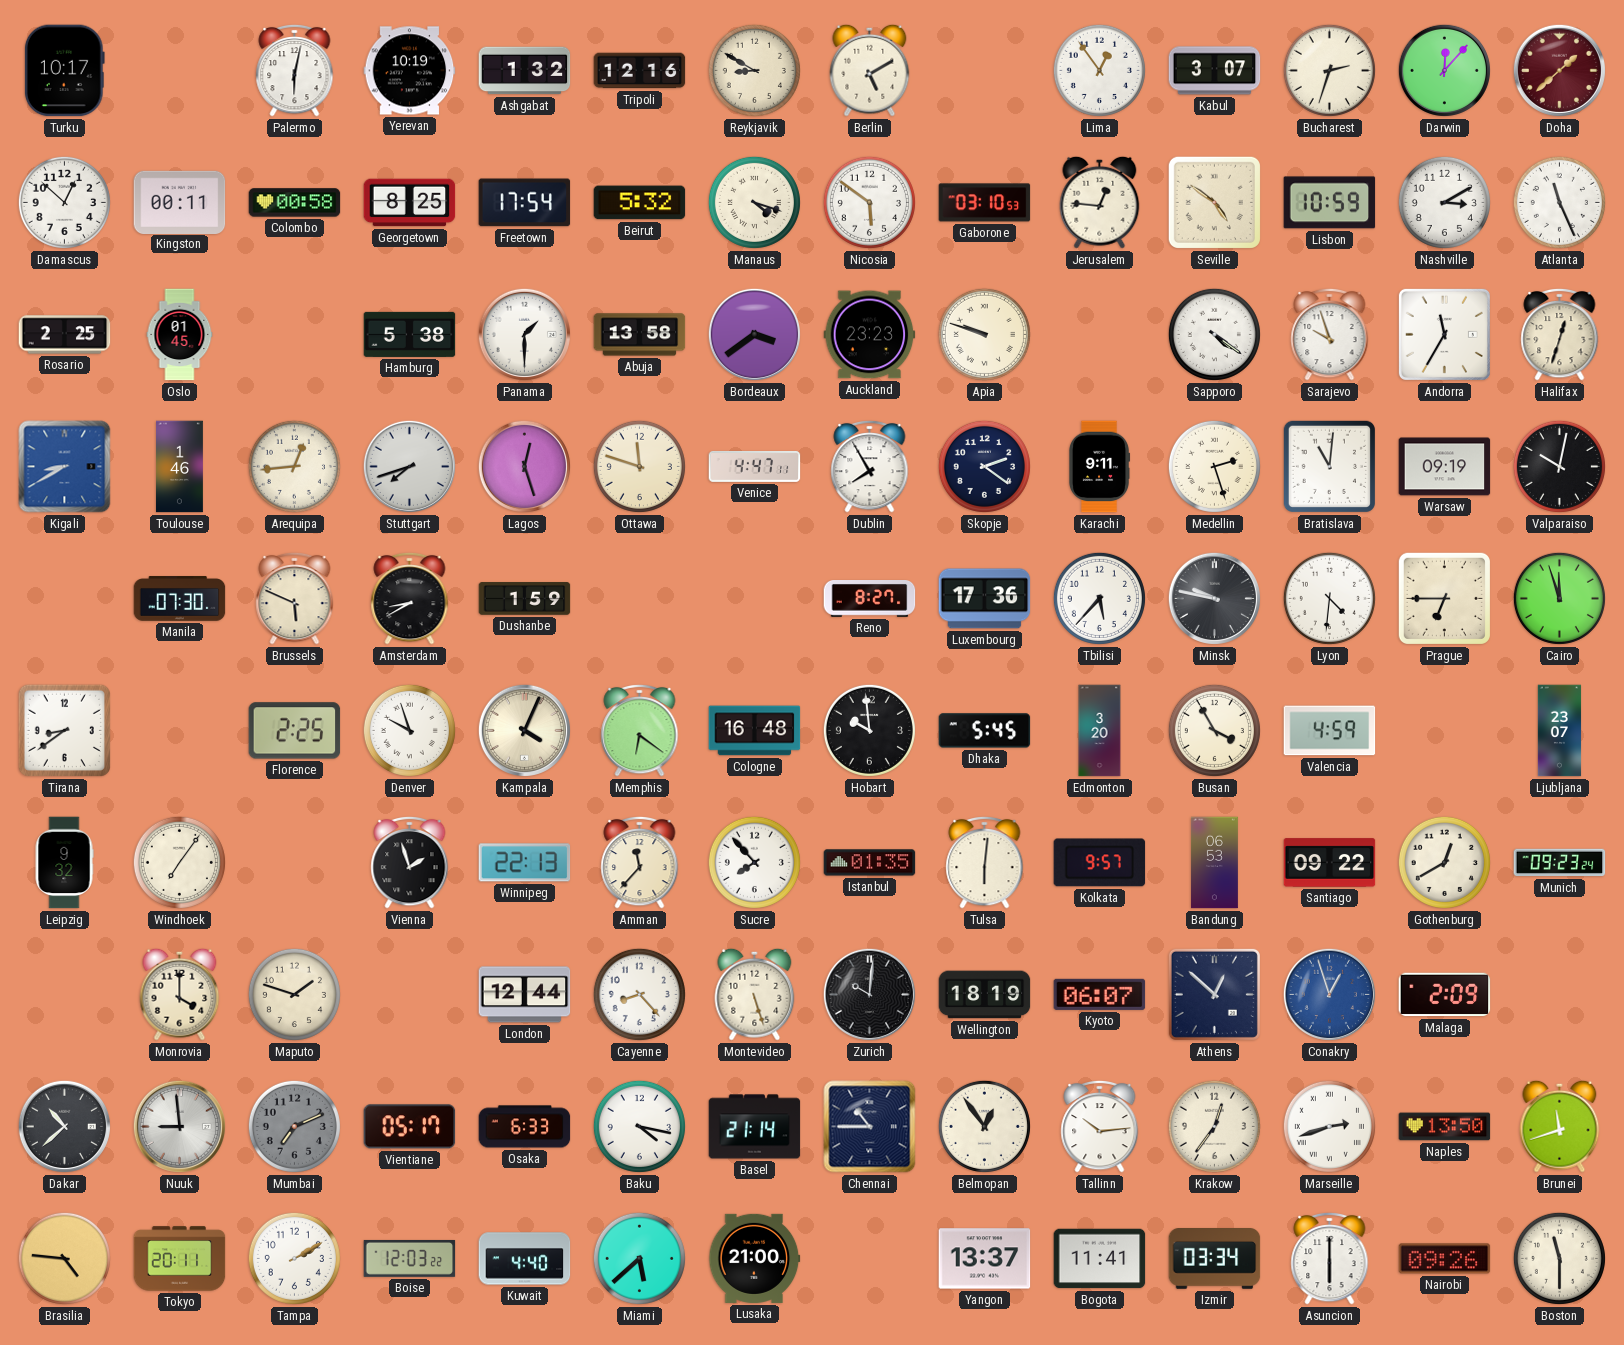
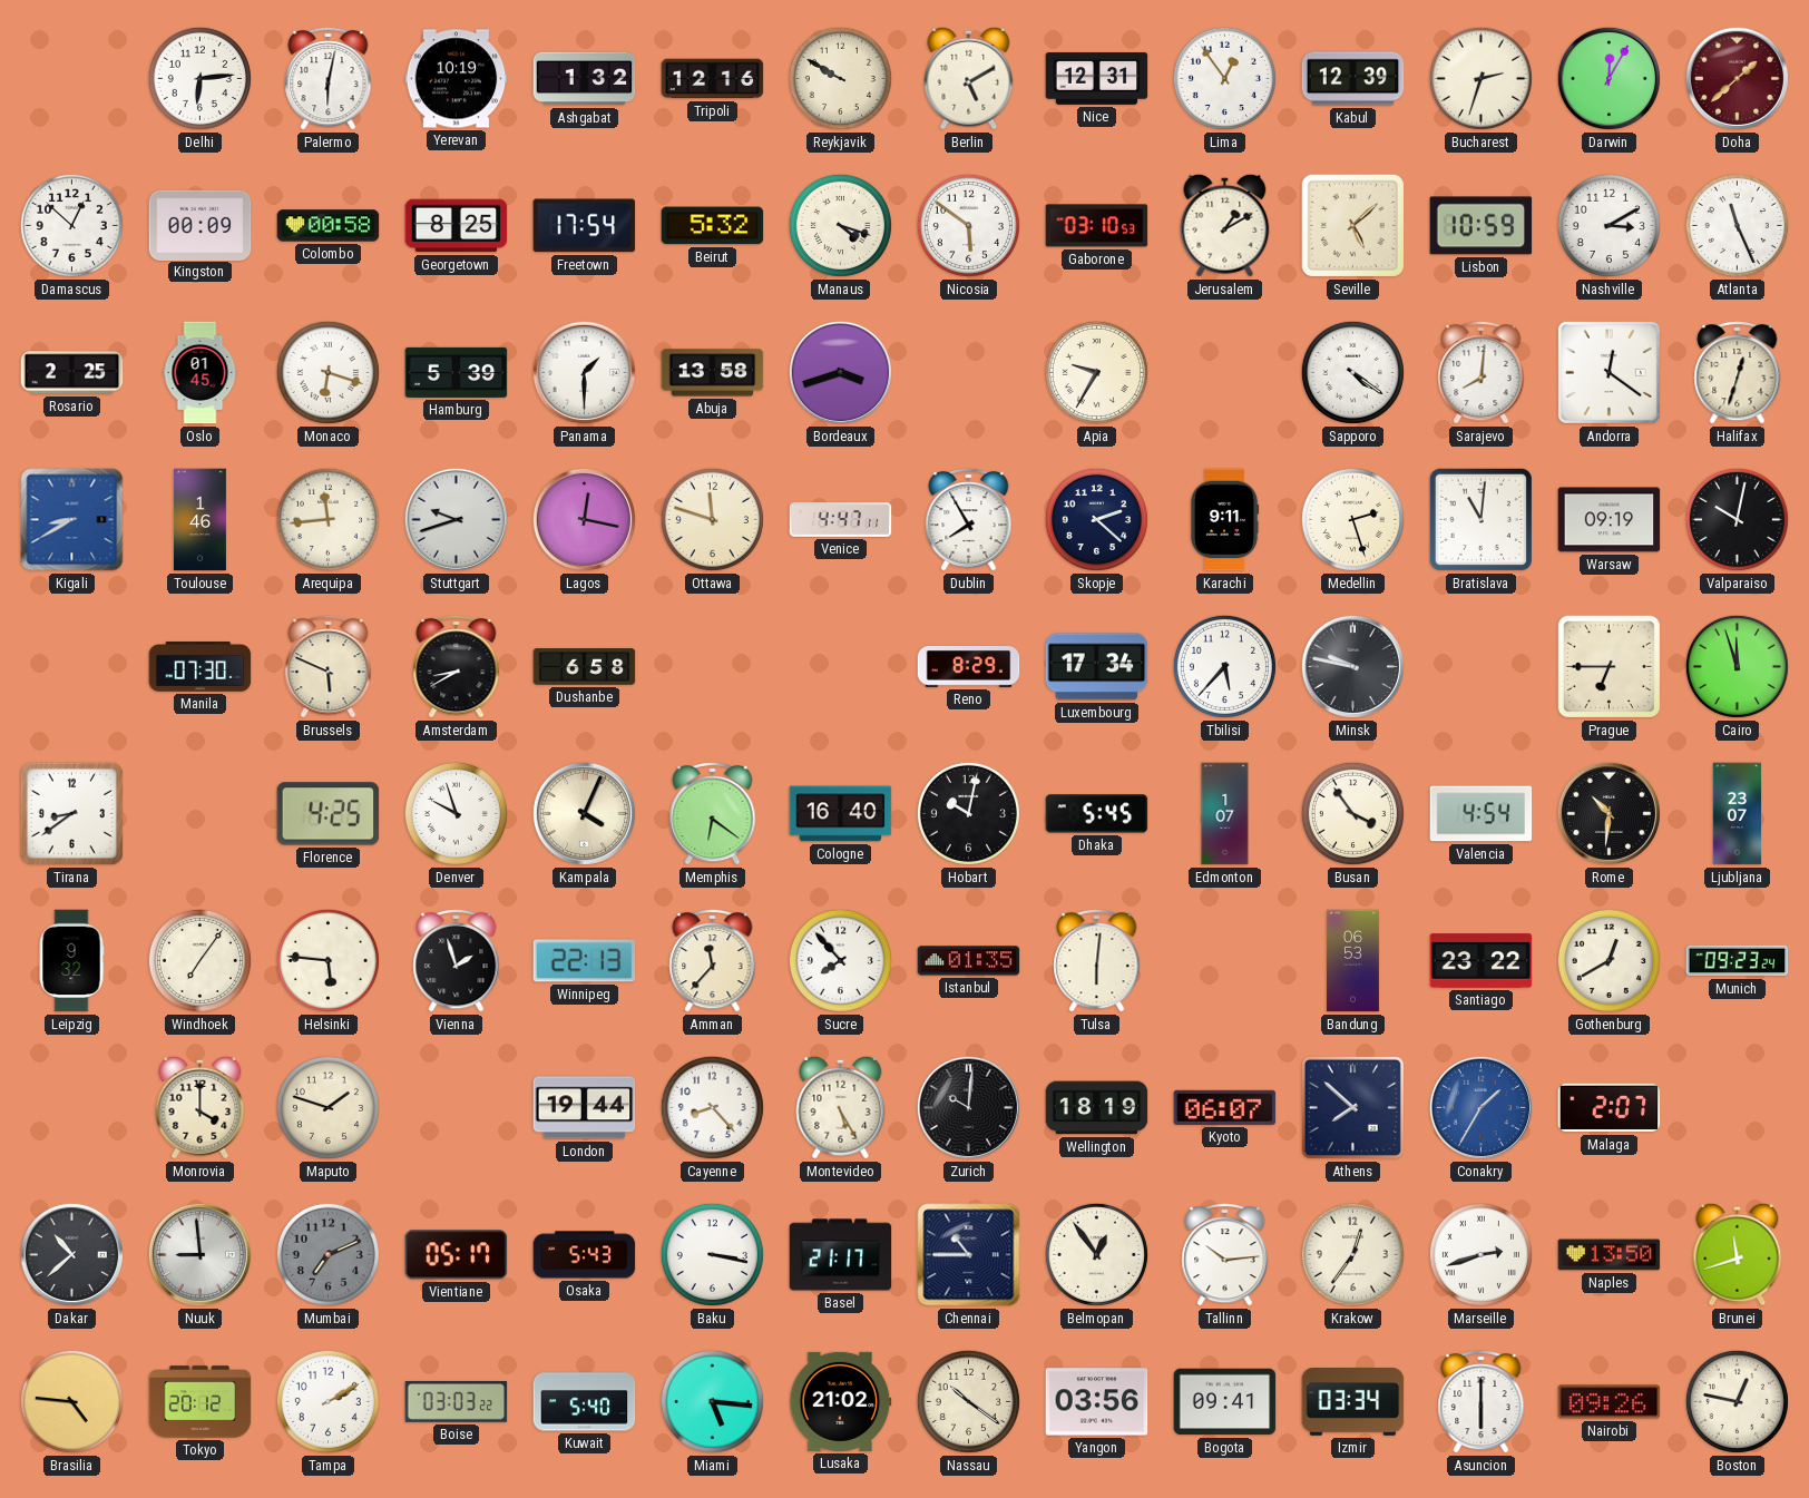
Turku: 10:17 -> none (64, 71)
Delhi: none -> 6:14 (199, 78)
Reykjavik: 8:50 -> 9:50 (840, 78)
Nice: none -> 12:31 (1097, 79)
Kabul: 3:07 -> 12:39 (1353, 79)
Darwin: 12:07 -> 12:05 (1608, 78)
Kingston: 00:11 -> 00:09 (201, 225)
Jerusalem: 12:46 -> 1:10 (1225, 225)
Seville: 4:51 -> 5:08 (1352, 225)
Monaco: none -> 6:18 (327, 372)
Hamburg: 5:38 -> 5:39 (457, 372)
Bordeaux: 3:39 -> 3:42 (840, 372)
Auckland: 23:23 -> none (870, 335)
Apia: 9:48 -> 9:35 (1096, 372)
Sarajevo: 9:57 -> 8:01 (1482, 372)
Andorra: 11:35 -> 12:21 (1608, 372)
Arequipa: 12:44 -> 11:44 (327, 519)
Stuttgart: 7:42 -> 9:42 (456, 519)
Lagos: 12:27 -> 12:17 (584, 519)
Skopje: 2:21 -> 2:22 (1096, 519)
Dushanbe: 1:59 -> 6:58 (585, 667)
Reno: 8:27 -> 8:29 (969, 667)
Luxembourg: 17:36 -> 17:34 (1097, 667)
Lyon: 4:31 -> none (1329, 598)
Florence: 2:25 -> 4:25 (329, 814)
Cologne: 16:48 -> 16:40 (841, 814)
Hobart: 9:59 -> 10:02 (968, 813)
Edmonton: 3:20 -> 1:07 (1225, 814)
Busan: 3:55 -> 3:54 (1352, 813)
Valencia: 4:59 -> 4:54 (1482, 814)
Rome: none -> 10:31 (1608, 813)
Helsinki: none -> 5:46 (327, 960)
Kolkata: 9:57 -> none (1100, 863)
Santiago: 09:22 -> 23:22 (1482, 961)
London: 12:44 -> 19:44 (585, 1108)
Montevideo: 5:27 -> 5:25 (841, 1107)
Athens: 12:52 -> 7:52 (1352, 1107)
Conakry: 12:57 -> 1:35 (1480, 1107)
Malaga: 2:09 -> 2:07 (1610, 1108)
Osaka: 6:33 -> 5:43 (585, 1255)
Baku: 4:17 -> 3:17 (712, 1254)
Basel: 21:14 -> 21:17 (841, 1255)
Tokyo: 20:11 -> 20:12 (201, 1402)
Boise: 12:03 -> 03:03 (457, 1401)
Kuwait: 4:40 -> 5:40 (585, 1402)
Miami: 5:38 -> 5:16 (712, 1401)
Lusaka: 21:00 -> 21:02 (841, 1401)
Nassau: none -> 10:21 (968, 1401)
Yangon: 13:37 -> 03:56 (1097, 1402)
Bogota: 11:41 -> 09:41 (1225, 1402)
Boston: 11:30 -> 12:47 (1737, 1401)
